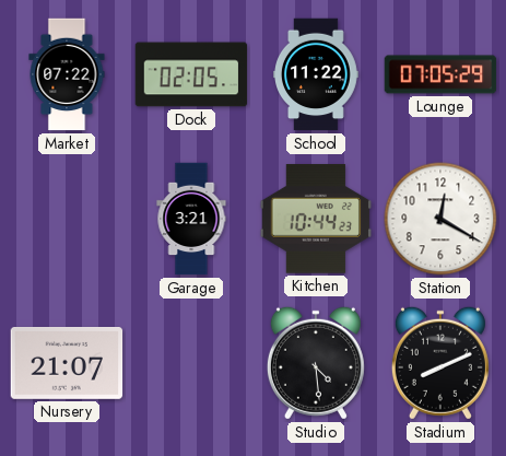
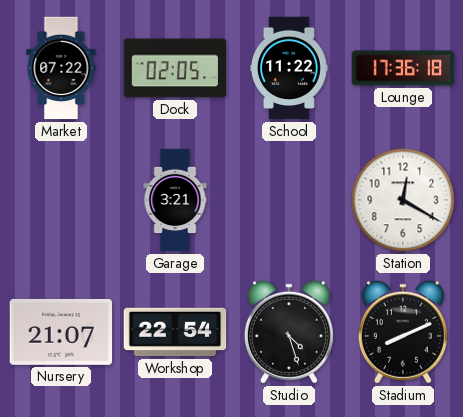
Lounge: 07:05 -> 17:36 (403, 68)
Kitchen: 10:44 -> none (316, 219)
Workshop: none -> 22:54 (175, 332)
Studio: 4:29 -> 4:27 (289, 332)
